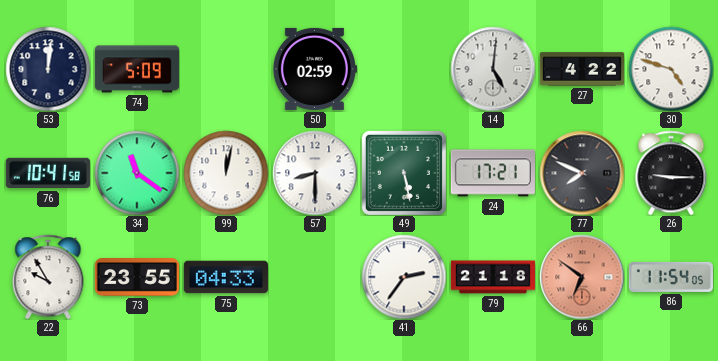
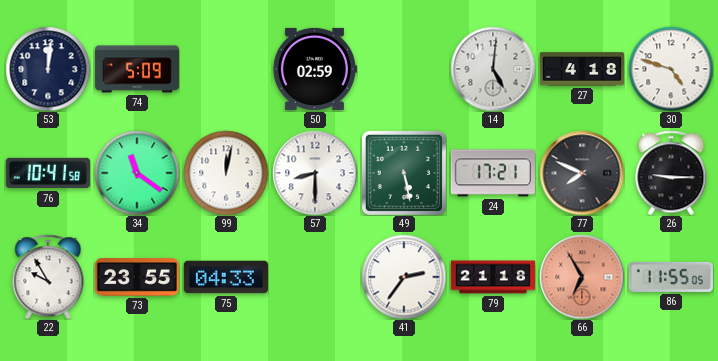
27: 4:22 -> 4:18 (582, 69)
66: 6:51 -> 6:55 (582, 277)
86: 11:54 -> 11:55 (671, 277)
